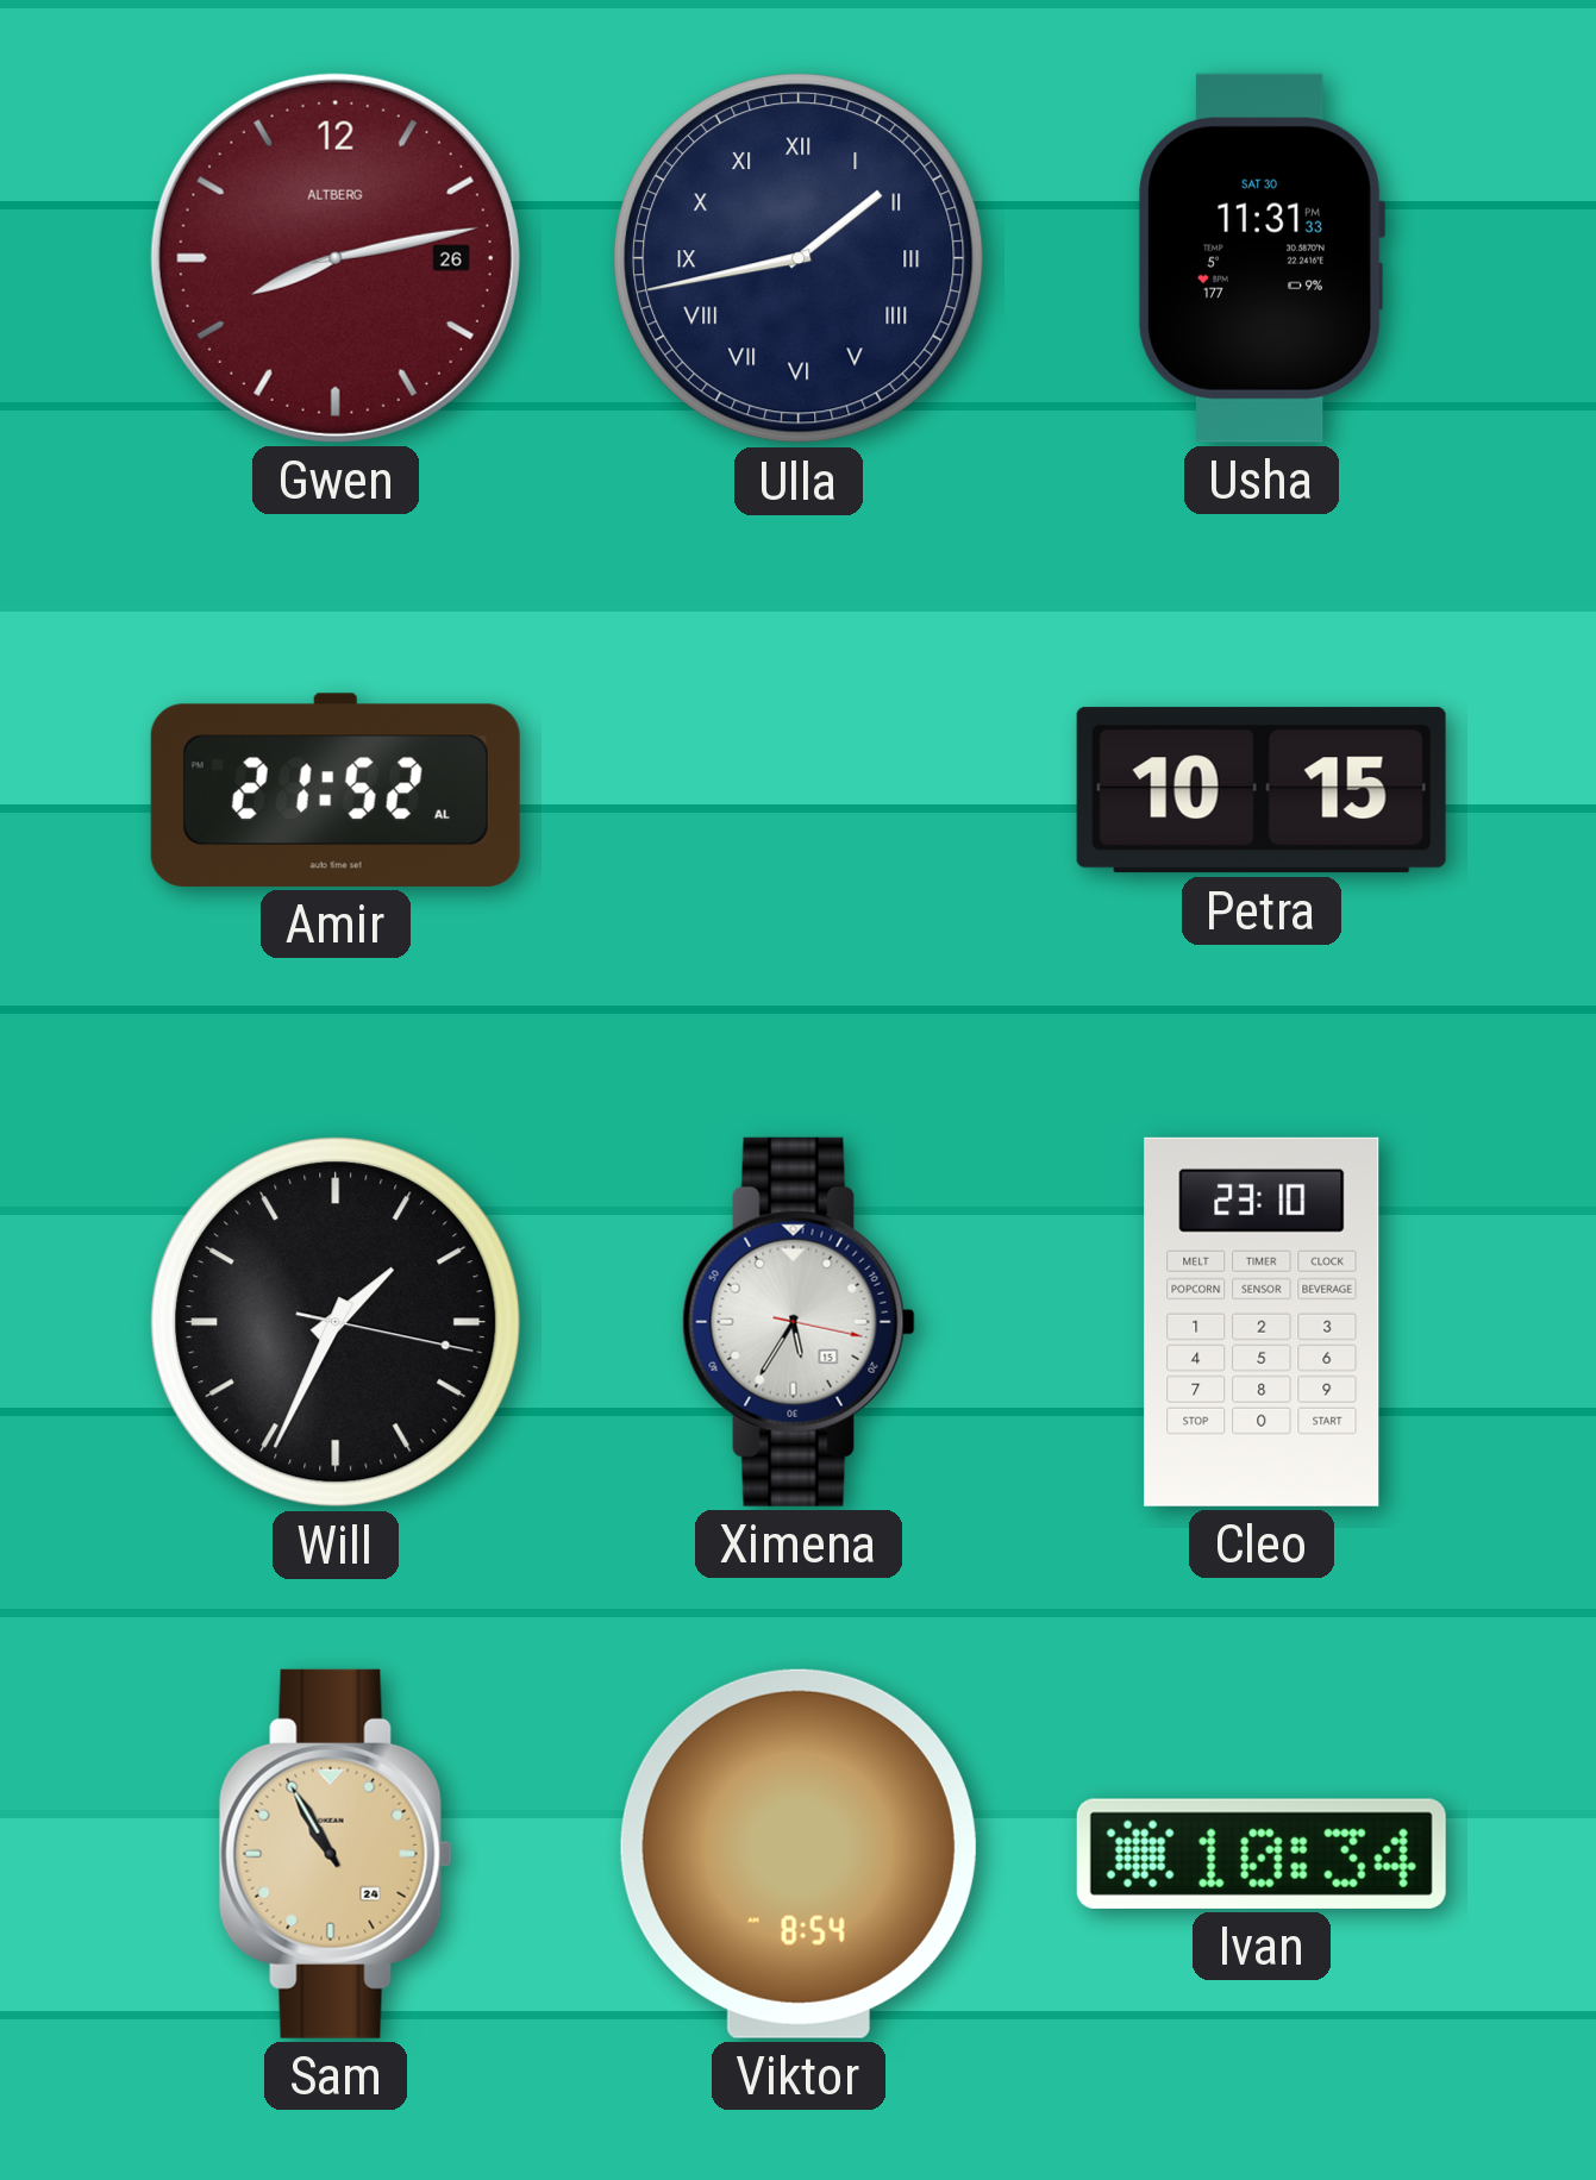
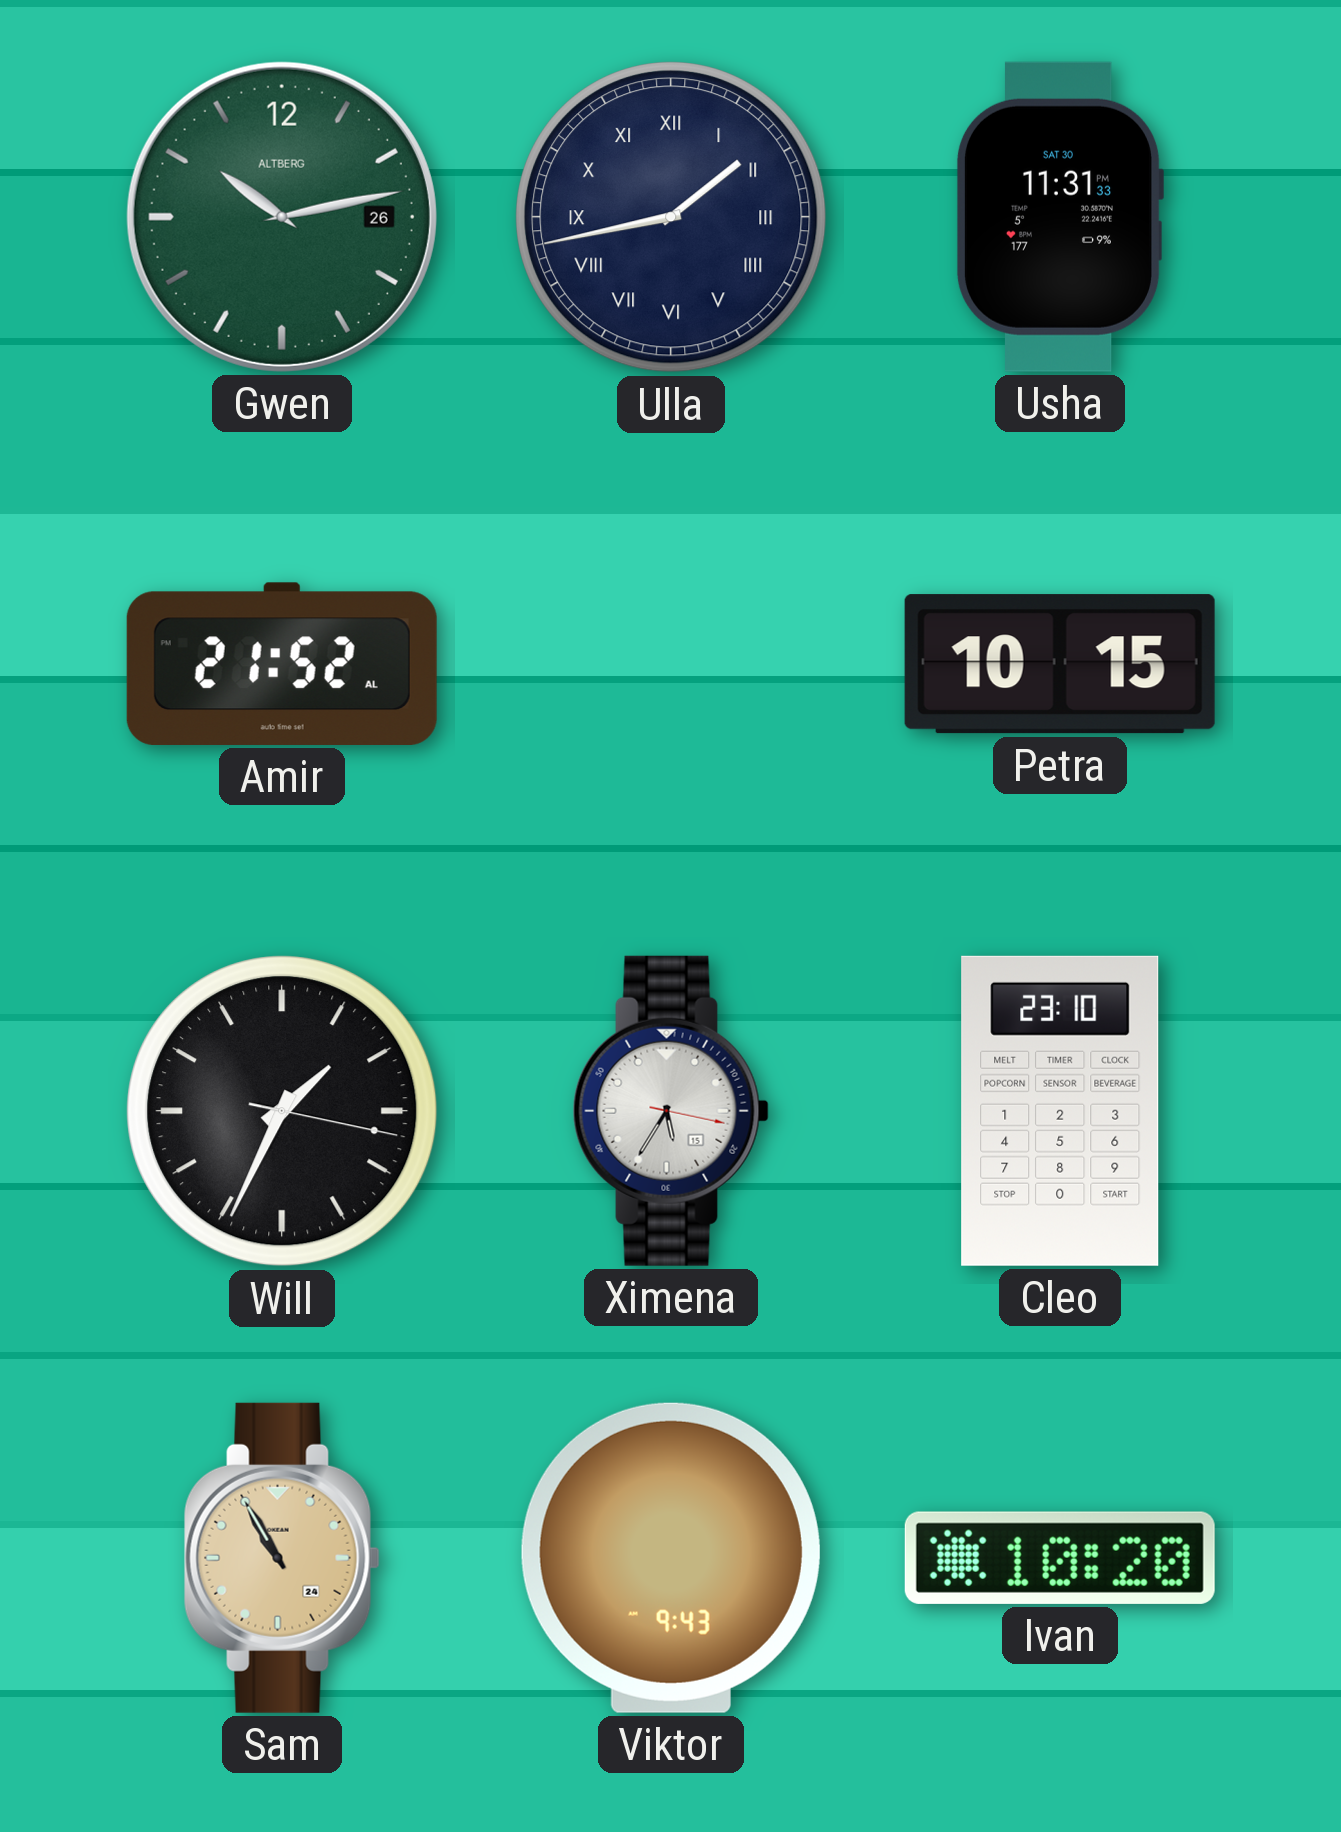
Gwen: 8:13 -> 10:13 (282, 217)
Gwen dial: burgundy -> green (282, 217)
Viktor: 8:54 -> 9:43 (671, 1558)
Ivan: 10:34 -> 10:20 (1060, 1558)
